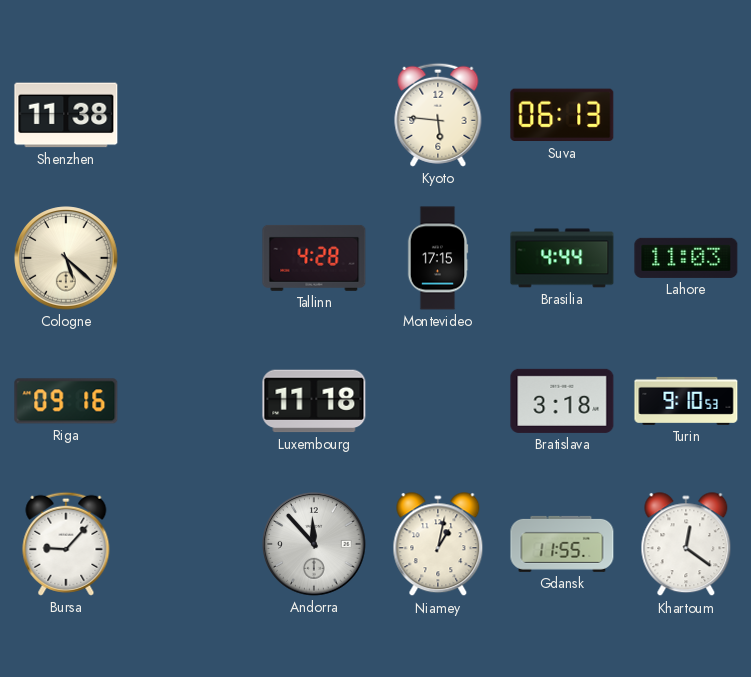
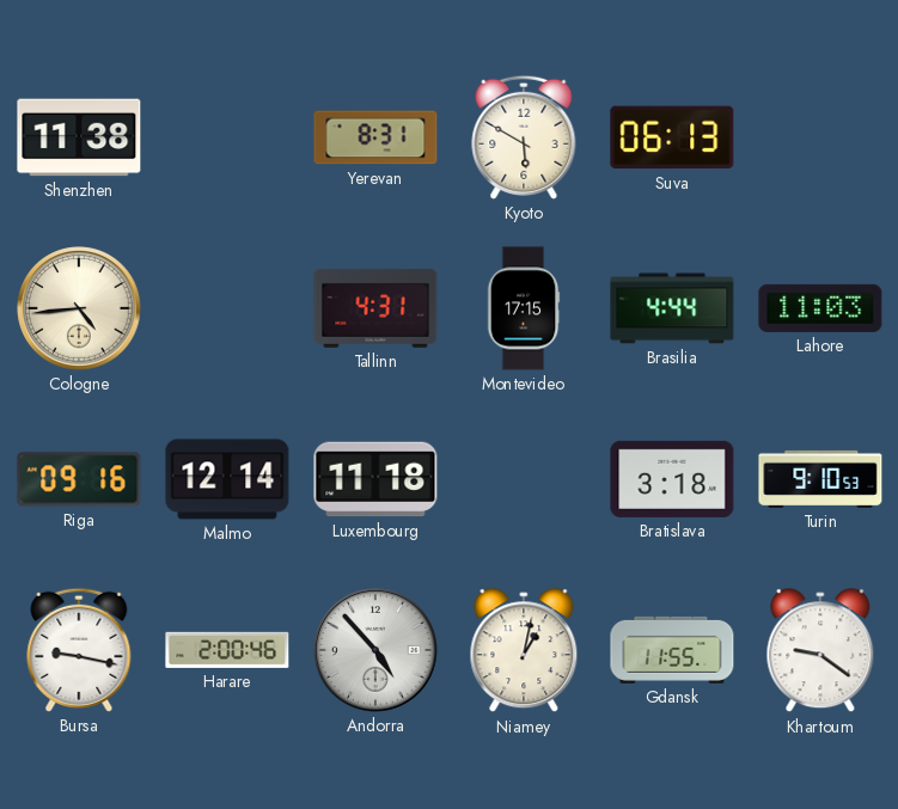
Yerevan: none -> 8:31 (375, 137)
Kyoto: 5:46 -> 5:50 (524, 137)
Cologne: 5:22 -> 4:44 (79, 308)
Tallinn: 4:28 -> 4:31 (375, 308)
Malmo: none -> 12:14 (227, 479)
Bursa: 9:07 -> 9:17 (79, 650)
Harare: none -> 2:00 (227, 650)
Andorra: 11:53 -> 4:53 (375, 650)
Khartoum: 12:21 -> 9:21 (820, 651)
